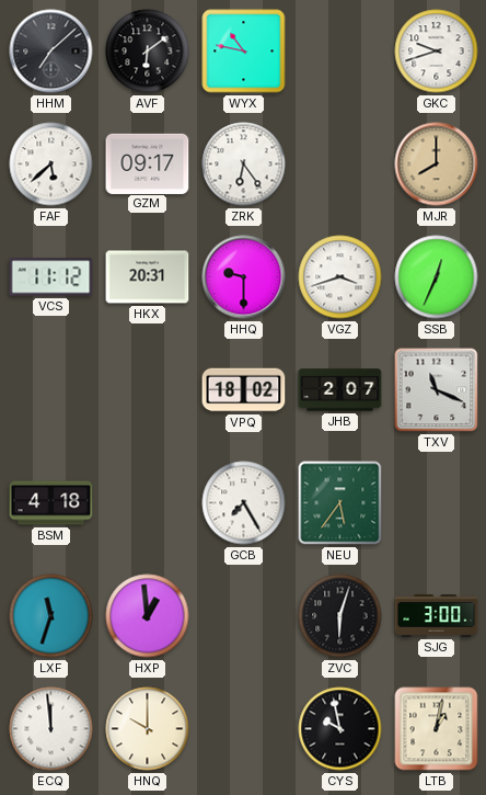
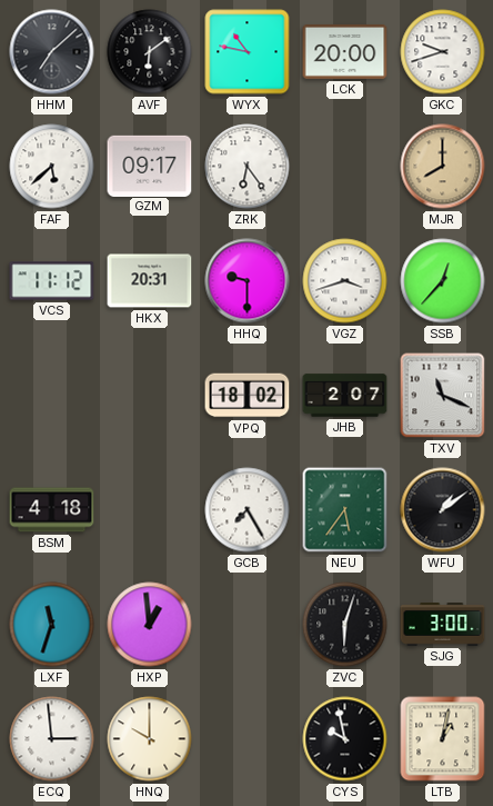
LCK: none -> 20:00 (345, 52)
SSB: 12:34 -> 12:37 (443, 281)
WFU: none -> 1:09 (443, 510)
ECQ: 11:59 -> 2:59 (52, 739)
